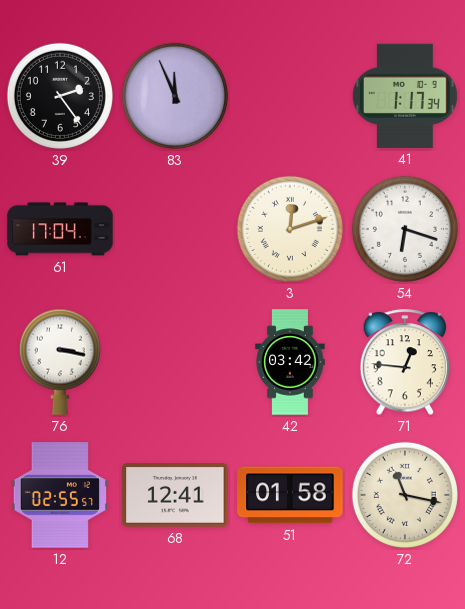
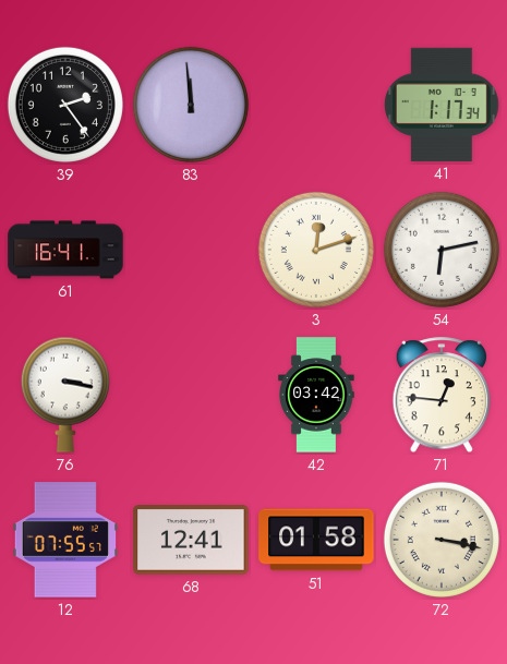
83: 11:56 -> 11:59 (191, 105)
61: 17:04 -> 16:41 (65, 250)
54: 6:18 -> 6:13 (442, 250)
12: 02:55 -> 07:55 (64, 540)
72: 11:17 -> 3:17 (442, 540)
